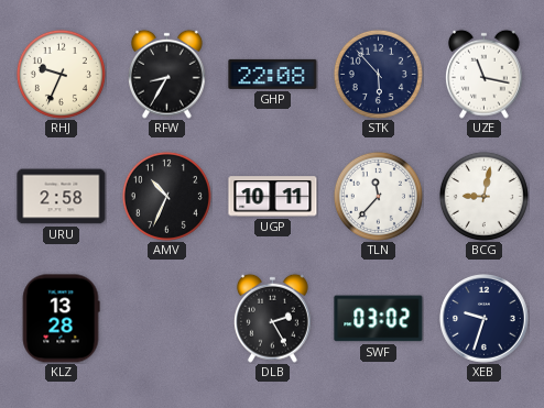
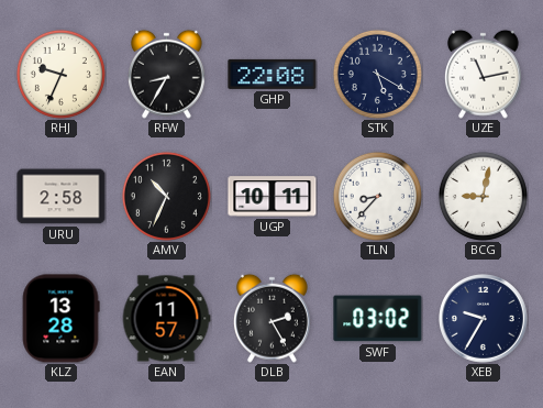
STK: 5:53 -> 5:20 (377, 74)
UZE: 11:17 -> 11:13 (483, 74)
TLN: 11:37 -> 8:37 (377, 196)
EAN: none -> 11:57 (166, 319)
XEB: 9:33 -> 9:35 (484, 319)
